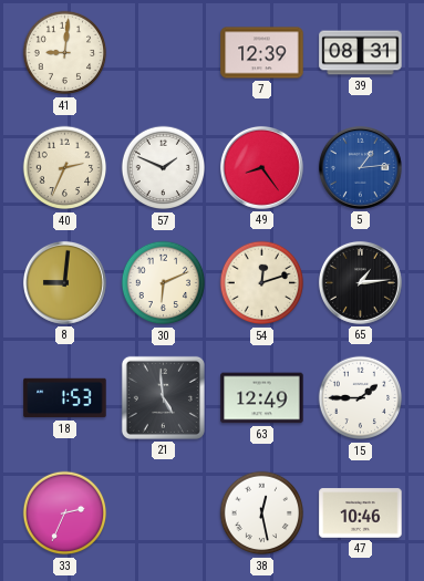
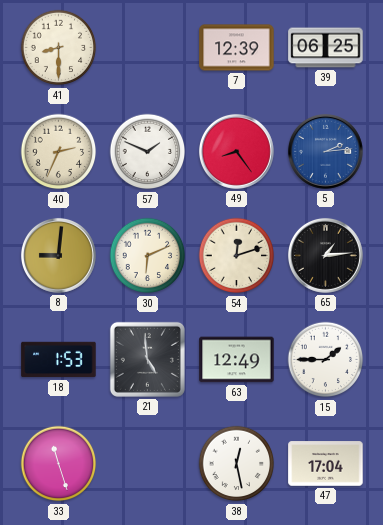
41: 9:01 -> 8:30 (59, 48)
39: 08:31 -> 06:25 (326, 48)
5: 1:14 -> 2:14 (325, 151)
33: 2:34 -> 11:27 (59, 464)
47: 10:46 -> 17:04 (326, 464)
